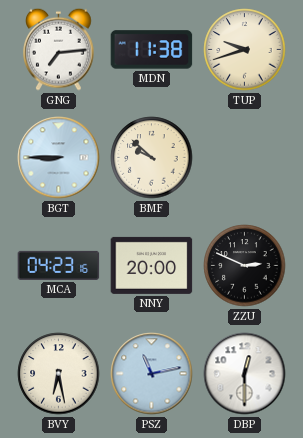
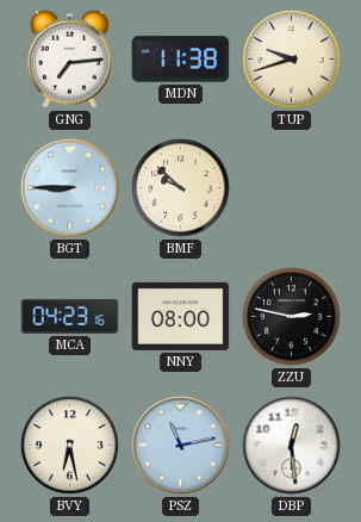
NNY: 20:00 -> 08:00 (181, 316)
ZZU: 2:49 -> 2:47 (292, 317)
DBP: 12:30 -> 12:29 (292, 446)
